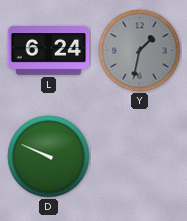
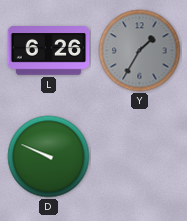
L: 6:24 -> 6:26 (49, 51)
Y: 1:32 -> 1:35 (140, 51)
